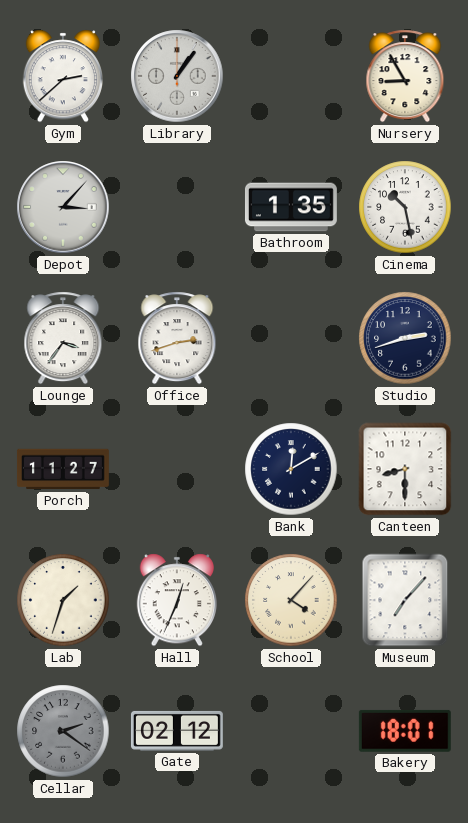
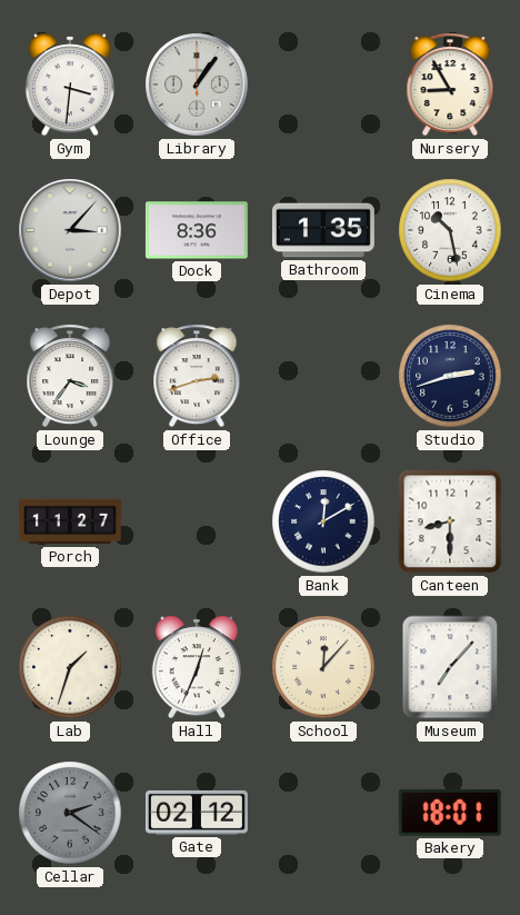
Gym: 2:38 -> 3:31 (69, 84)
Dock: none -> 8:36 (197, 230)
School: 4:07 -> 12:07 (323, 667)
